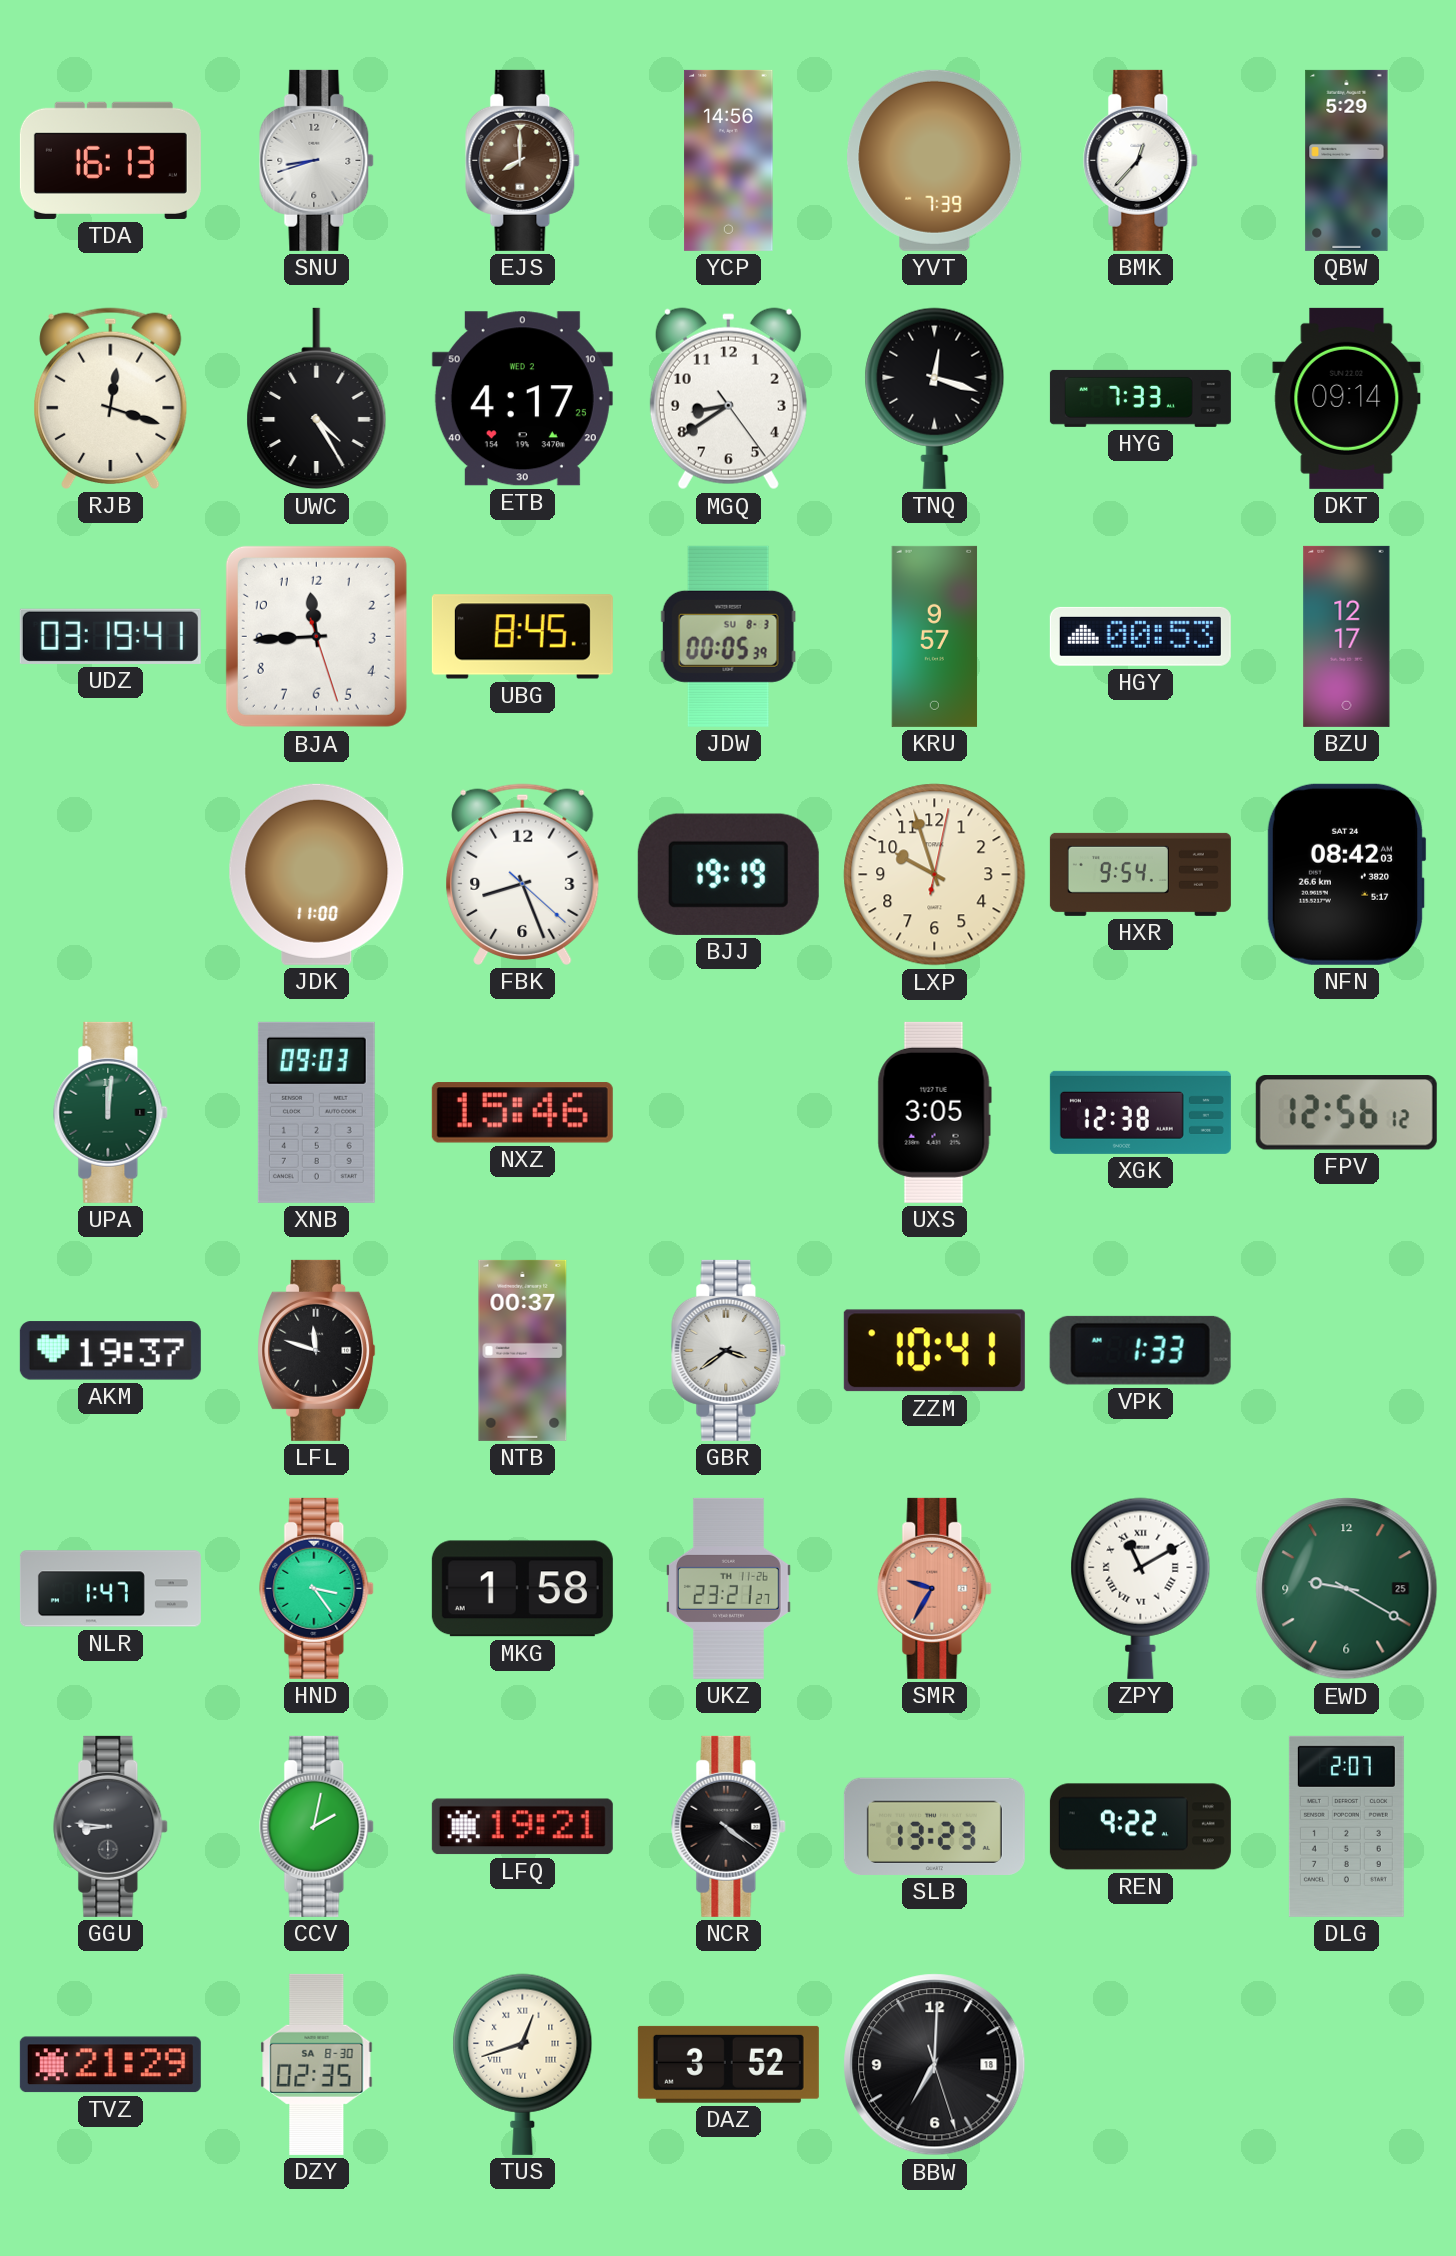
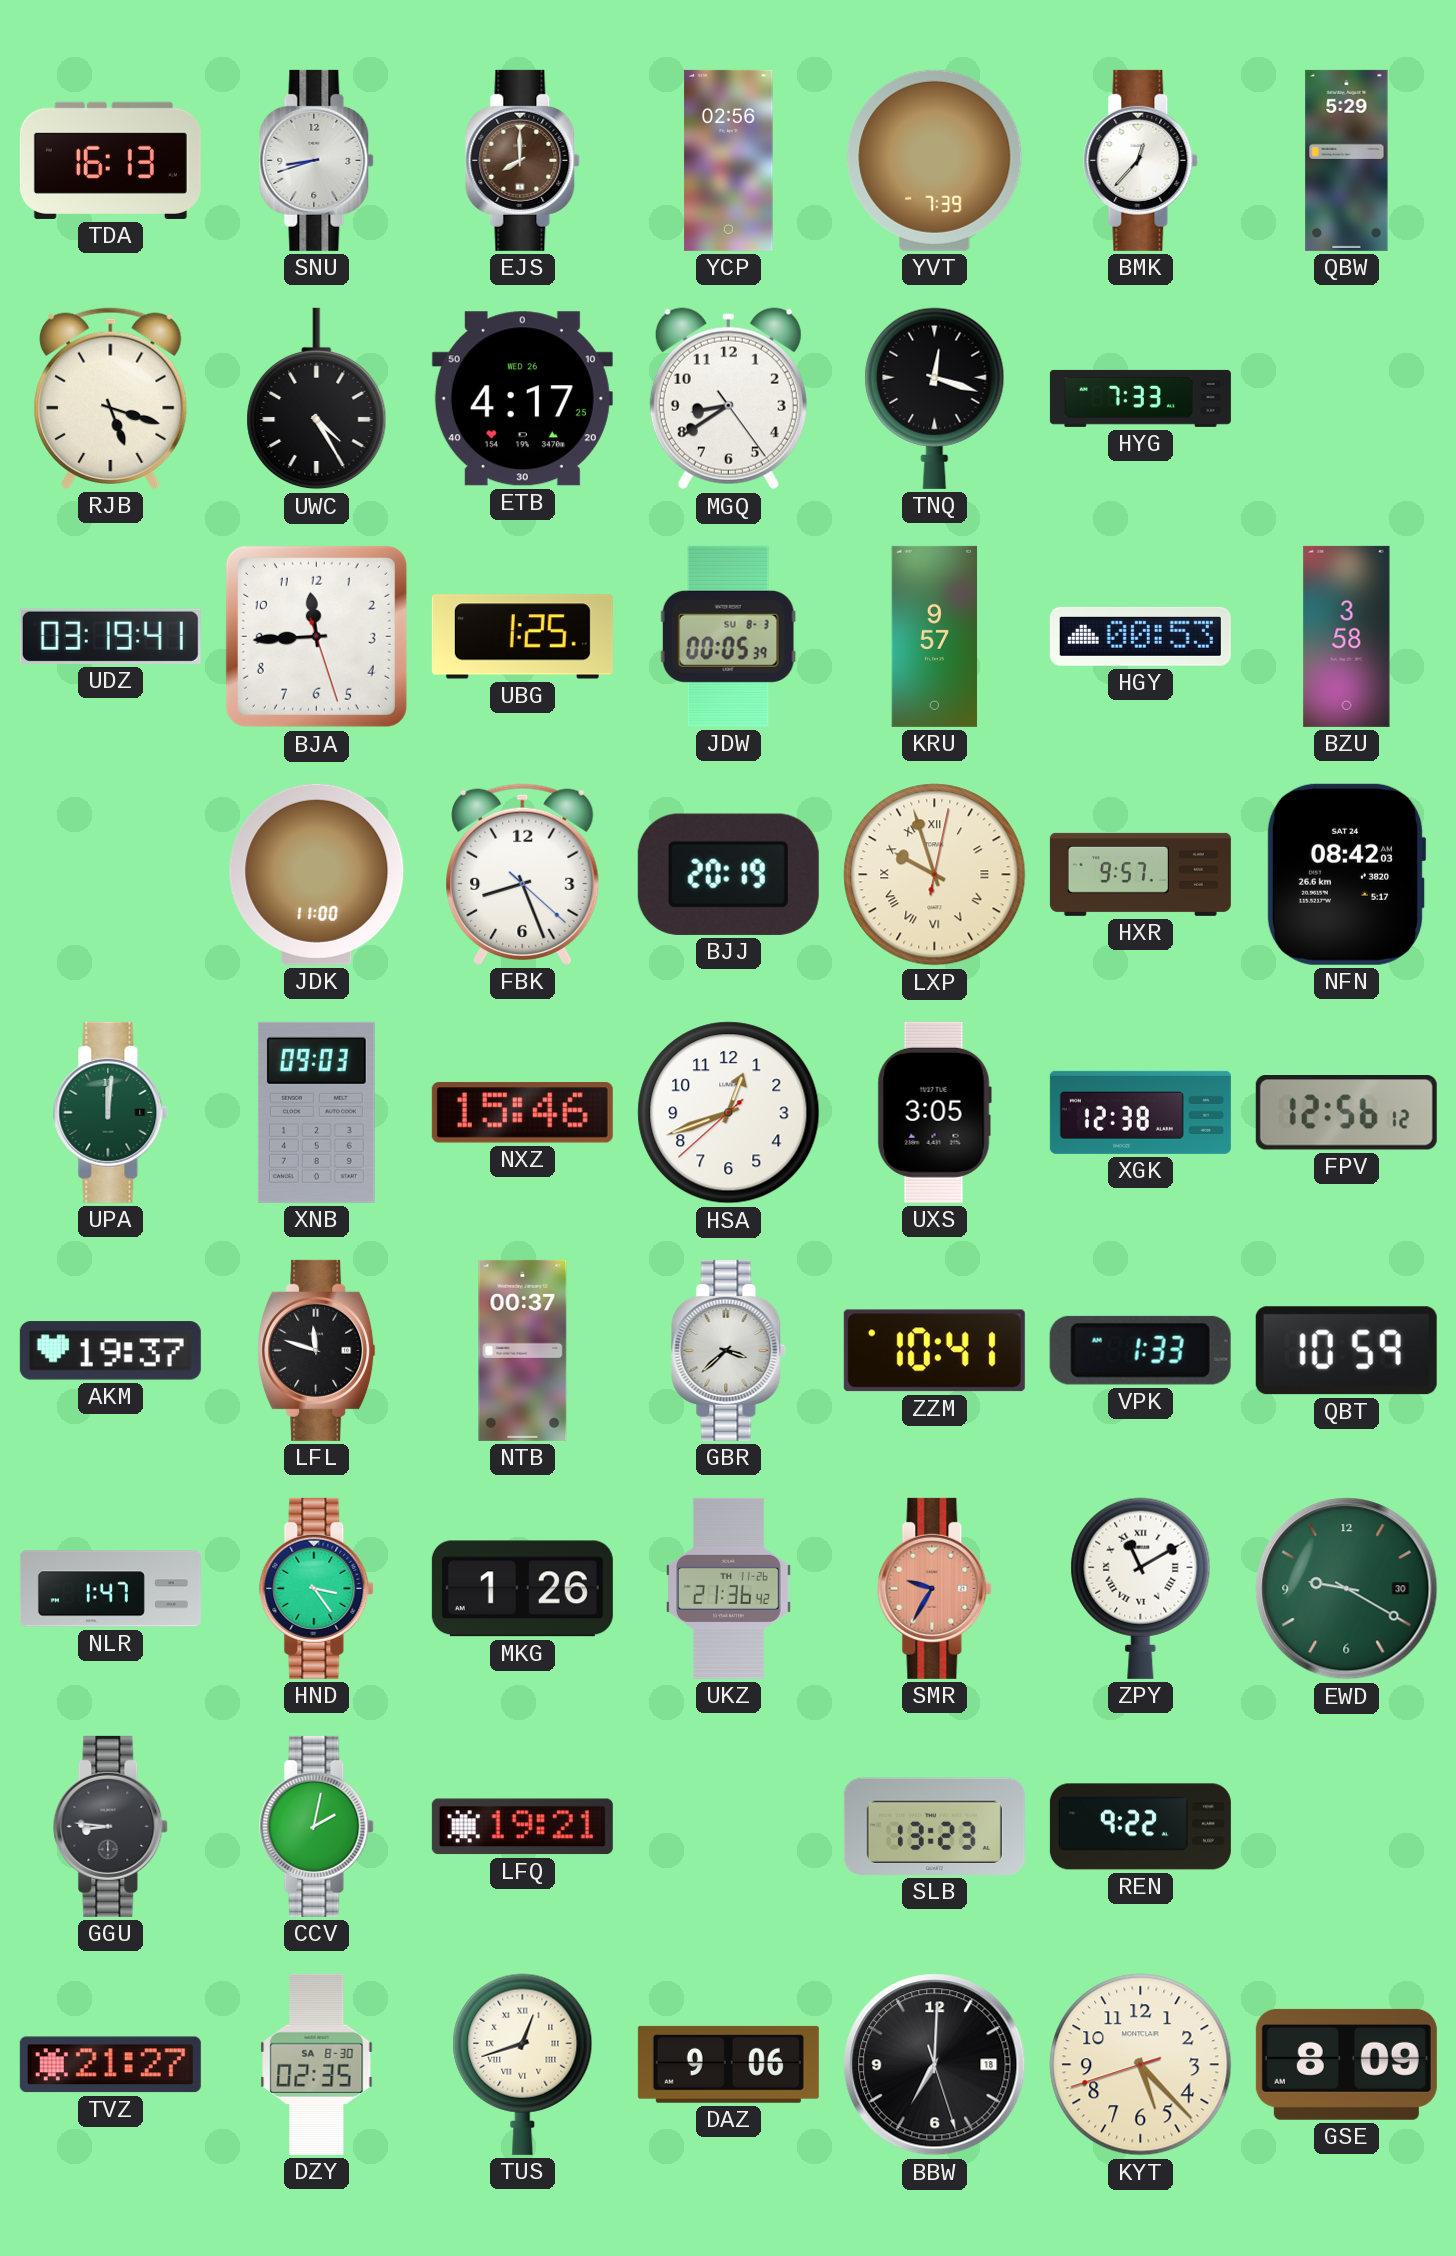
YCP: 14:56 -> 02:56 (729, 160)
RJB: 12:18 -> 5:18 (111, 398)
ETB date: WED 2 -> WED 26 (522, 399)
DKT: 09:14 -> none (1347, 398)
UBG: 8:45 -> 1:25 (522, 637)
BZU: 12:17 -> 3:58 (1347, 636)
BJJ: 19:19 -> 20:19 (728, 874)
LXP numerals: Arabic -> Roman (935, 875)
HXR: 9:54 -> 9:57 (1140, 874)
HSA: none -> 12:41 (729, 1113)
GBR: 3:39 -> 3:38 (729, 1350)
QBT: none -> 10:59 (1346, 1351)
MKG: 1:58 -> 1:26 (522, 1589)
UKZ: 23:21 -> 21:36 (729, 1588)
EWD date: 25 -> 30 (1347, 1589)
NCR: 4:21 -> none (729, 1826)
DLG: 2:07 -> none (1346, 1826)
TVZ: 21:29 -> 21:27 (110, 2065)
DAZ: 3:52 -> 9:06 (728, 2064)
KYT: none -> 5:22 (1141, 2065)
GSE: none -> 8:09 (1346, 2064)
